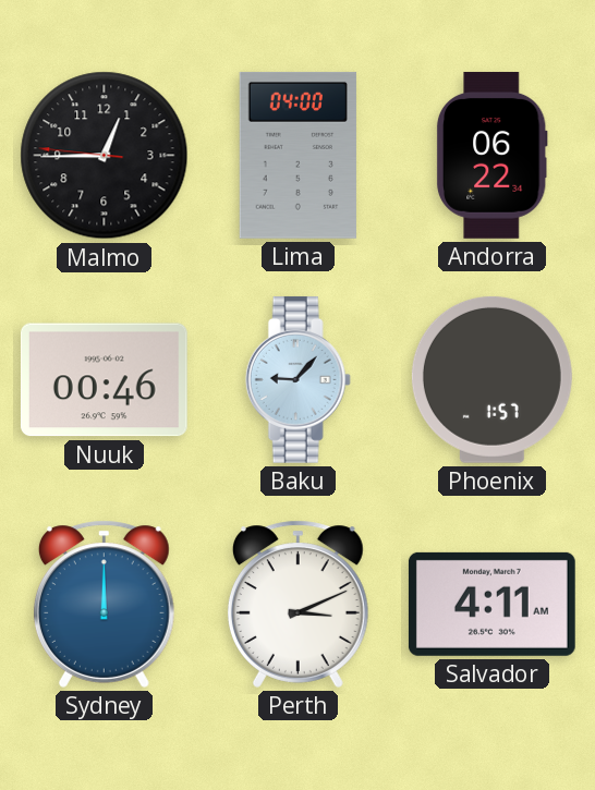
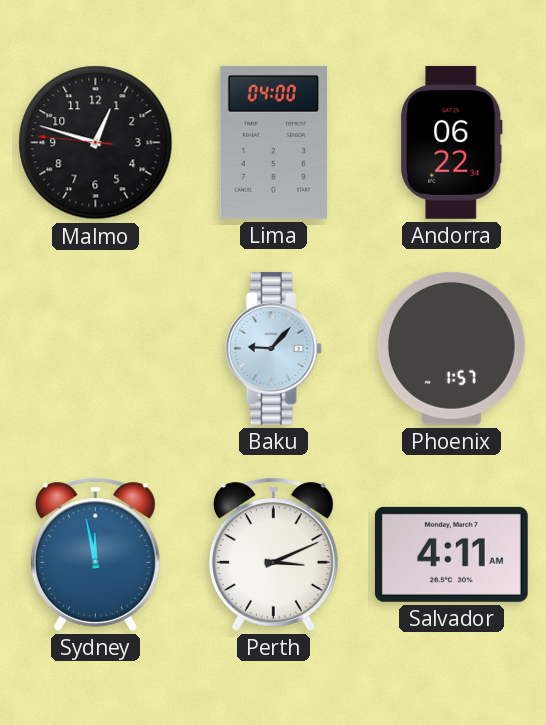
Malmo: 12:44 -> 12:47 (96, 143)
Nuuk: 00:46 -> none (104, 380)
Sydney: 12:00 -> 11:58 (95, 554)
